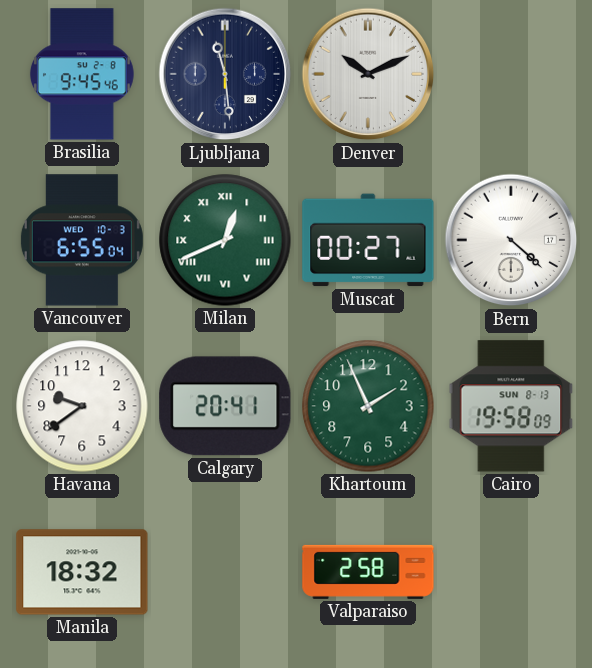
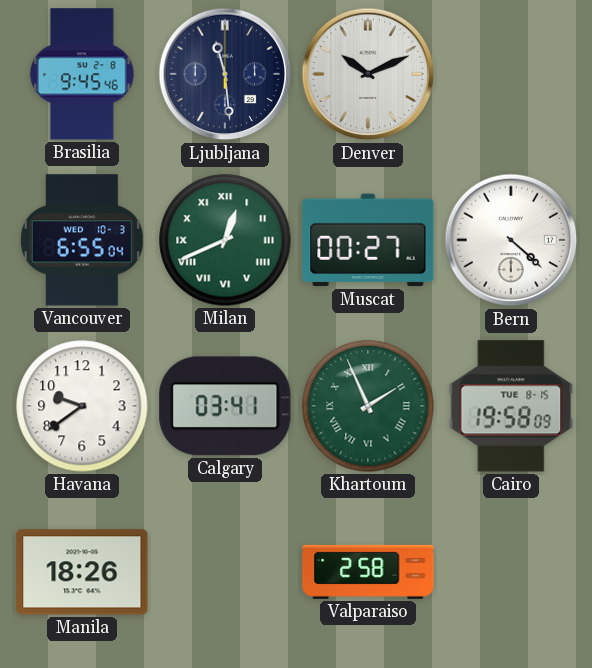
Calgary: 20:41 -> 03:41 (225, 406)
Khartoum numerals: Arabic -> Roman (368, 406)
Cairo date: SUN 8-13 -> TUE 8-15 (511, 406)
Manila: 18:32 -> 18:26 (82, 572)
